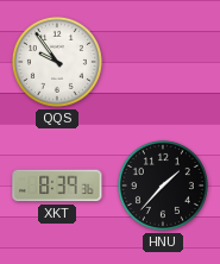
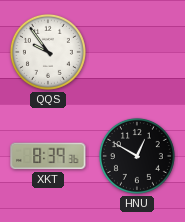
HNU: 1:37 -> 12:50 (137, 156)
